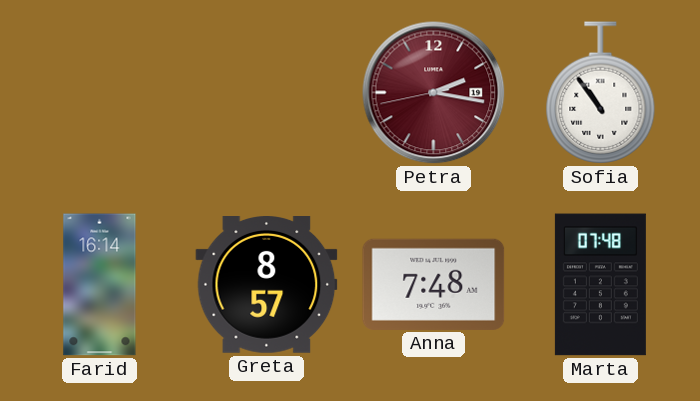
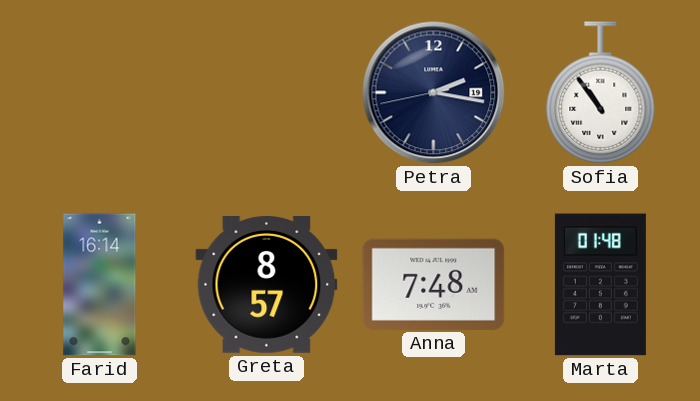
Petra dial: burgundy -> navy (434, 93)
Marta: 07:48 -> 01:48 (600, 285)
